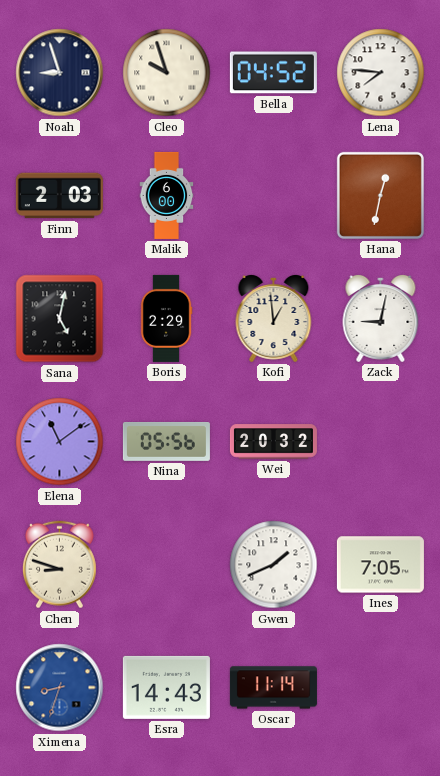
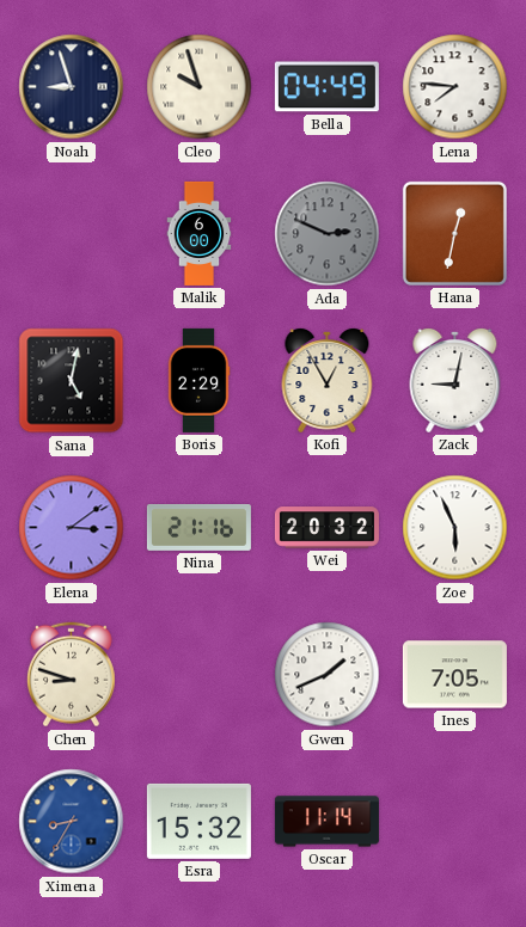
Bella: 04:52 -> 04:49 (326, 87)
Finn: 2:03 -> none (59, 196)
Ada: none -> 2:49 (328, 234)
Kofi: 12:59 -> 12:55 (328, 380)
Elena: 11:09 -> 3:09 (72, 528)
Nina: 05:56 -> 21:16 (198, 527)
Zoe: none -> 5:56 (455, 528)
Ximena: 8:33 -> 8:35 (72, 822)
Esra: 14:43 -> 15:32 (198, 821)
